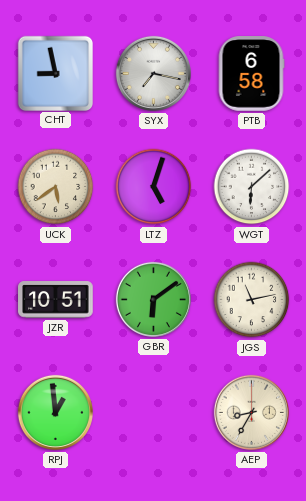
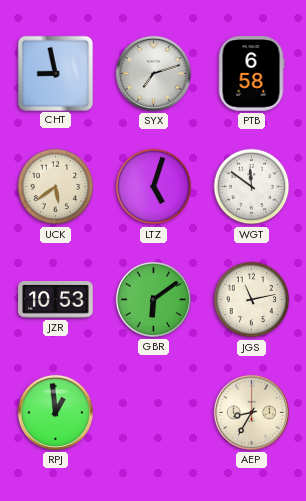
SYX: 7:17 -> 7:12 (153, 73)
WGT: 6:08 -> 11:51 (252, 187)
JZR: 10:51 -> 10:53 (56, 300)
